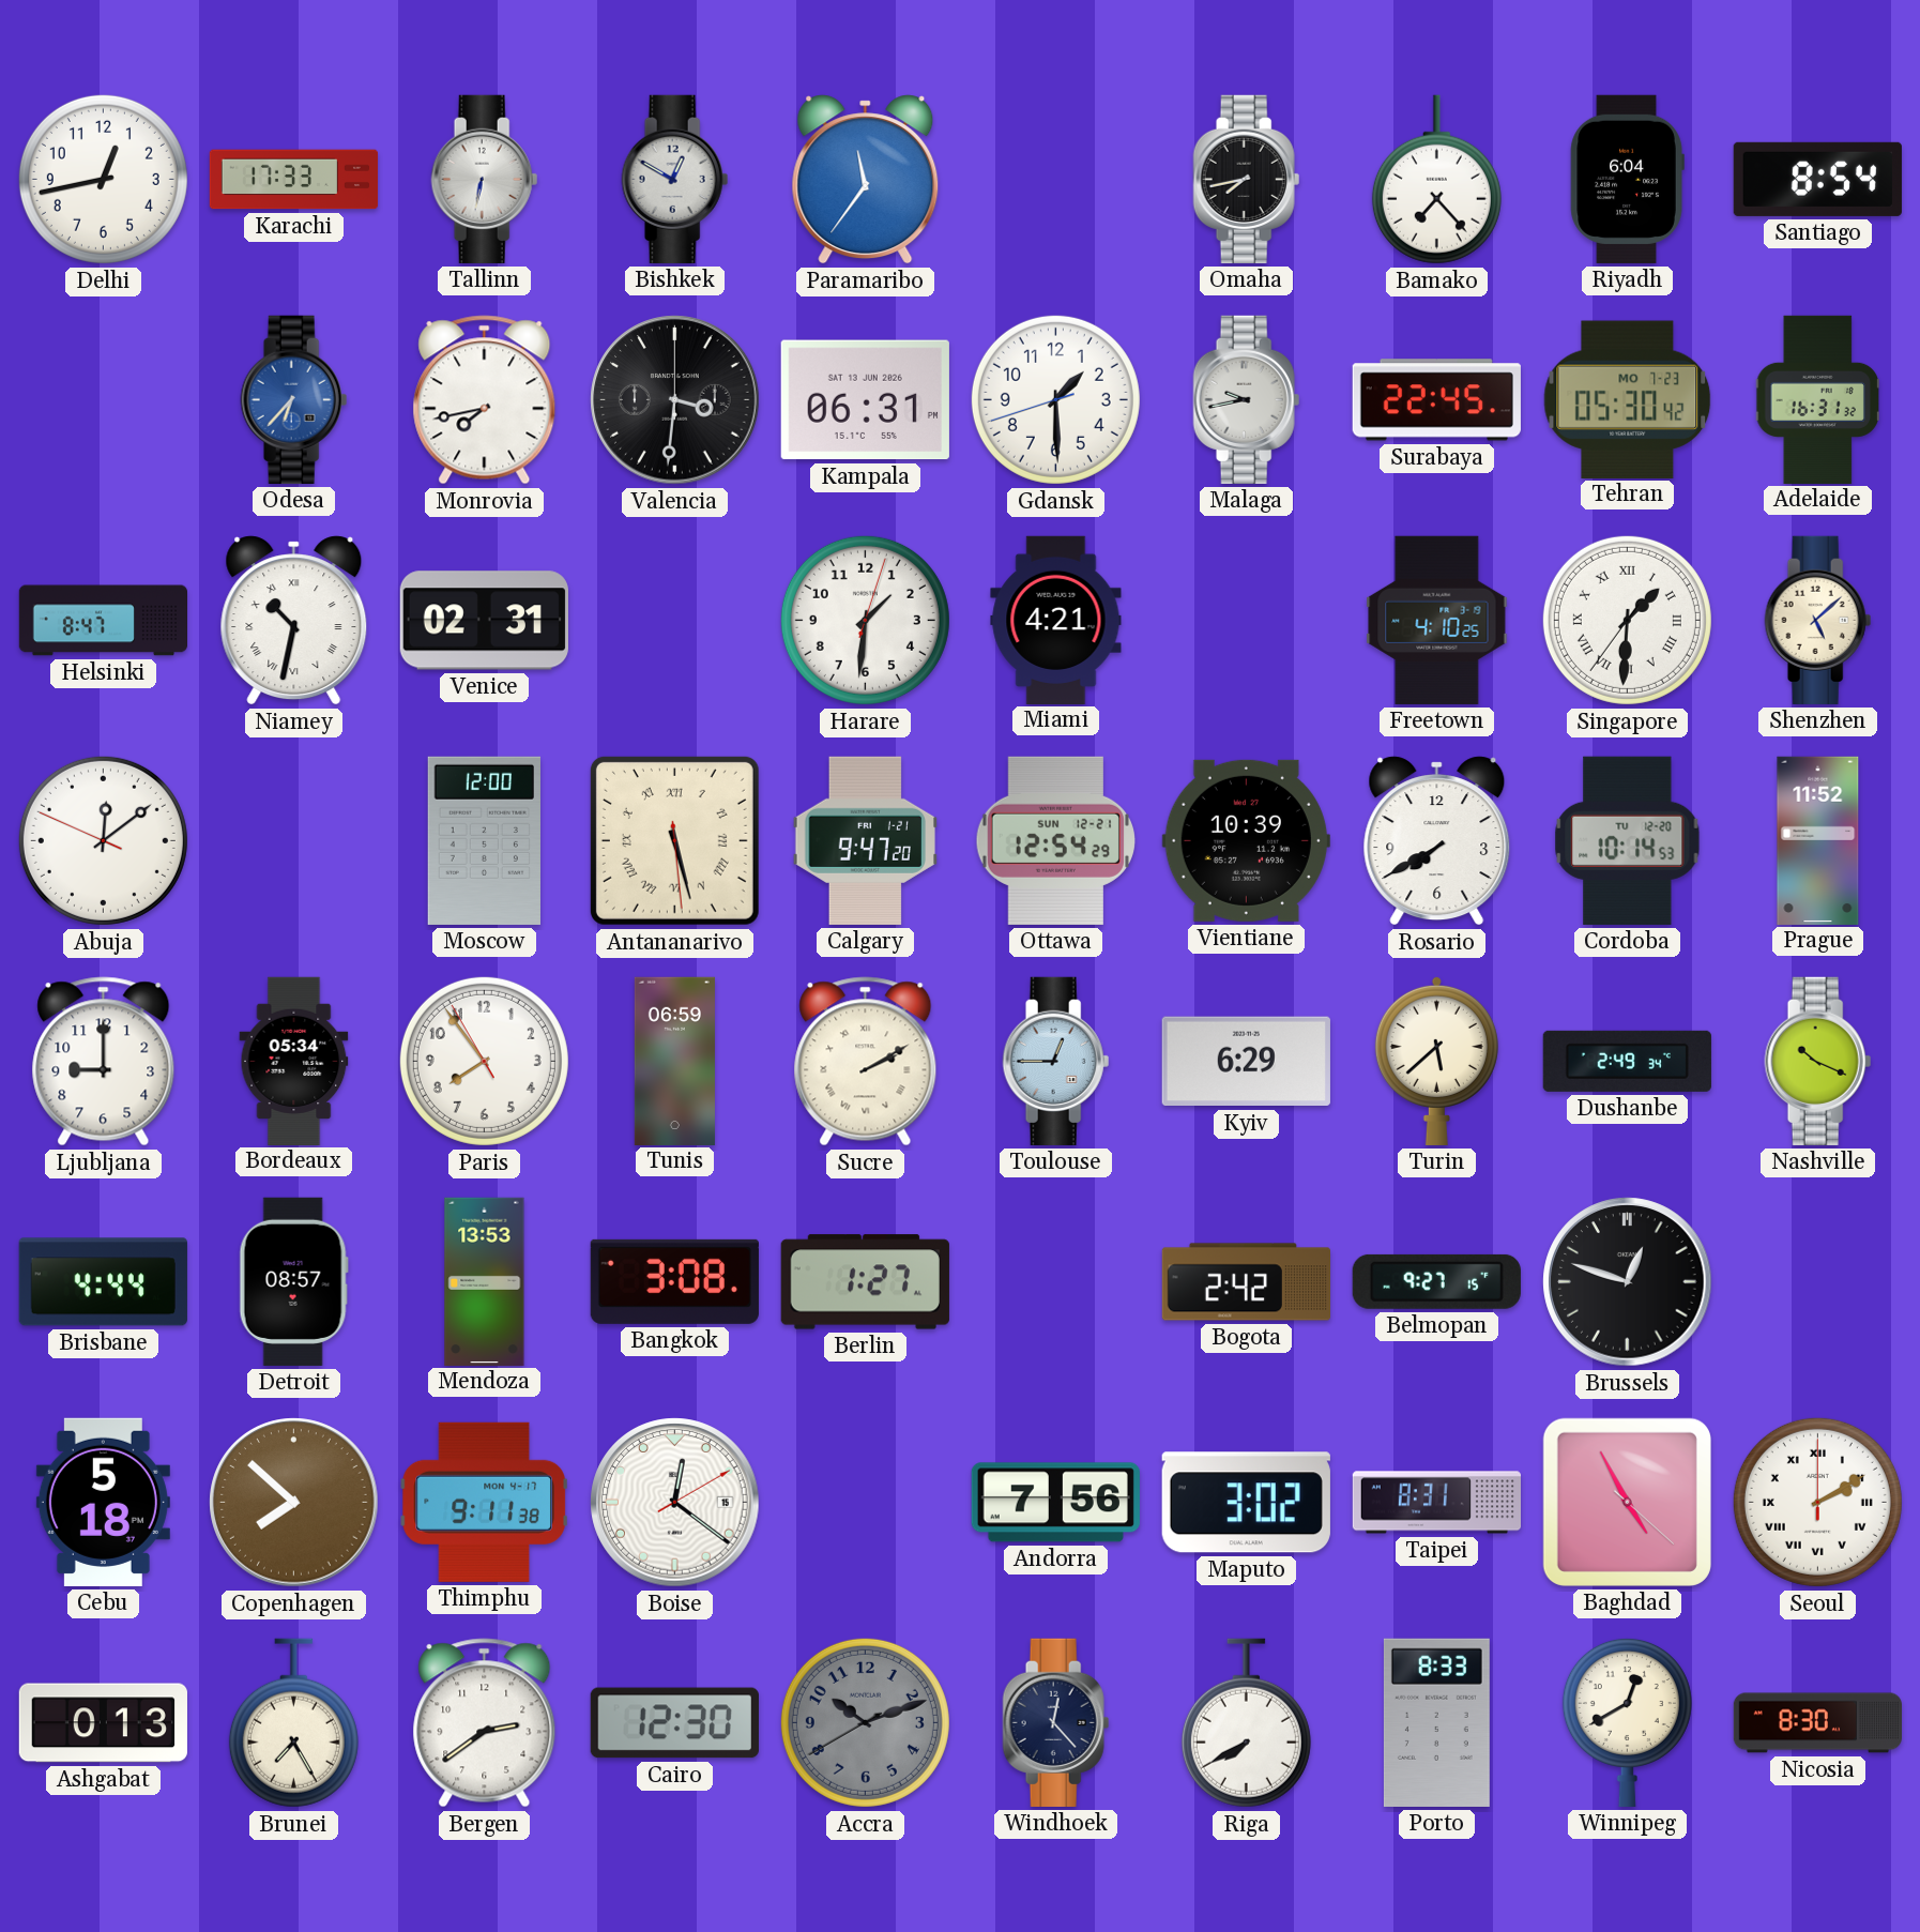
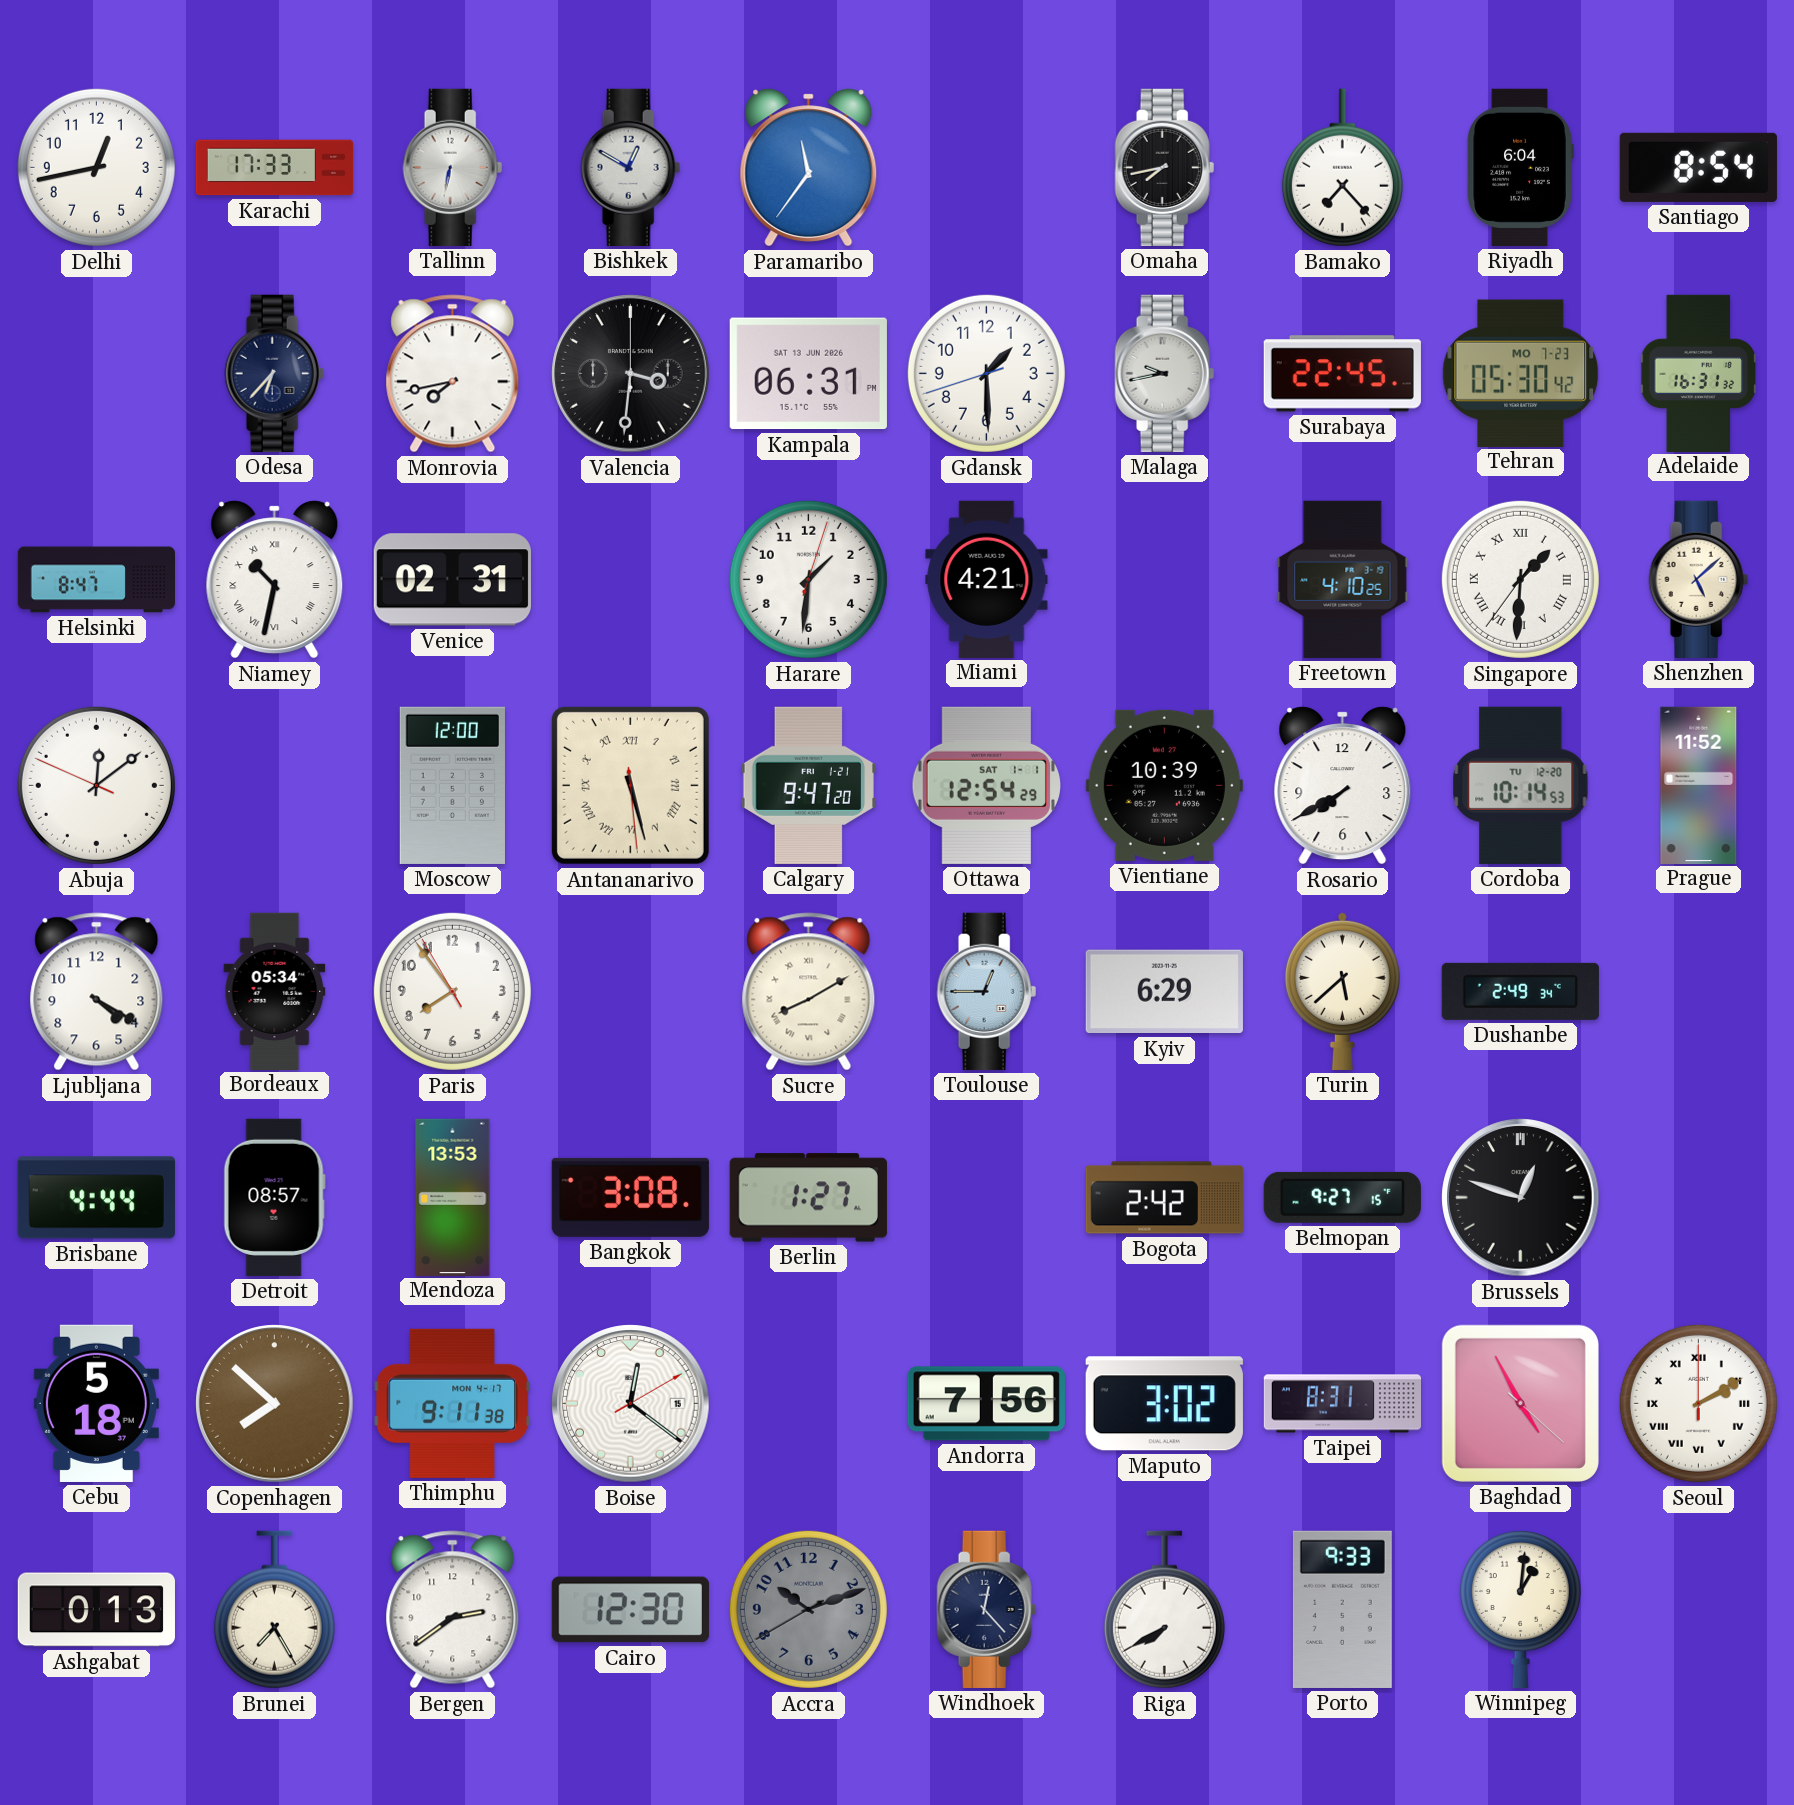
Odesa dial: blue -> navy (275, 373)
Ottawa date: SUN 12-21 -> SAT 1-1 (986, 785)
Ljubljana: 9:00 -> 4:20 (97, 992)
Tunis: 06:59 -> none (674, 1061)
Sucre: 2:10 -> 8:10 (809, 992)
Nashville: 10:19 -> none (1818, 1061)
Porto: 8:33 -> 9:33 (1342, 1609)
Winnipeg: 12:40 -> 1:01 (1520, 1609)
Nicosia: 8:30 -> none (1817, 1723)
